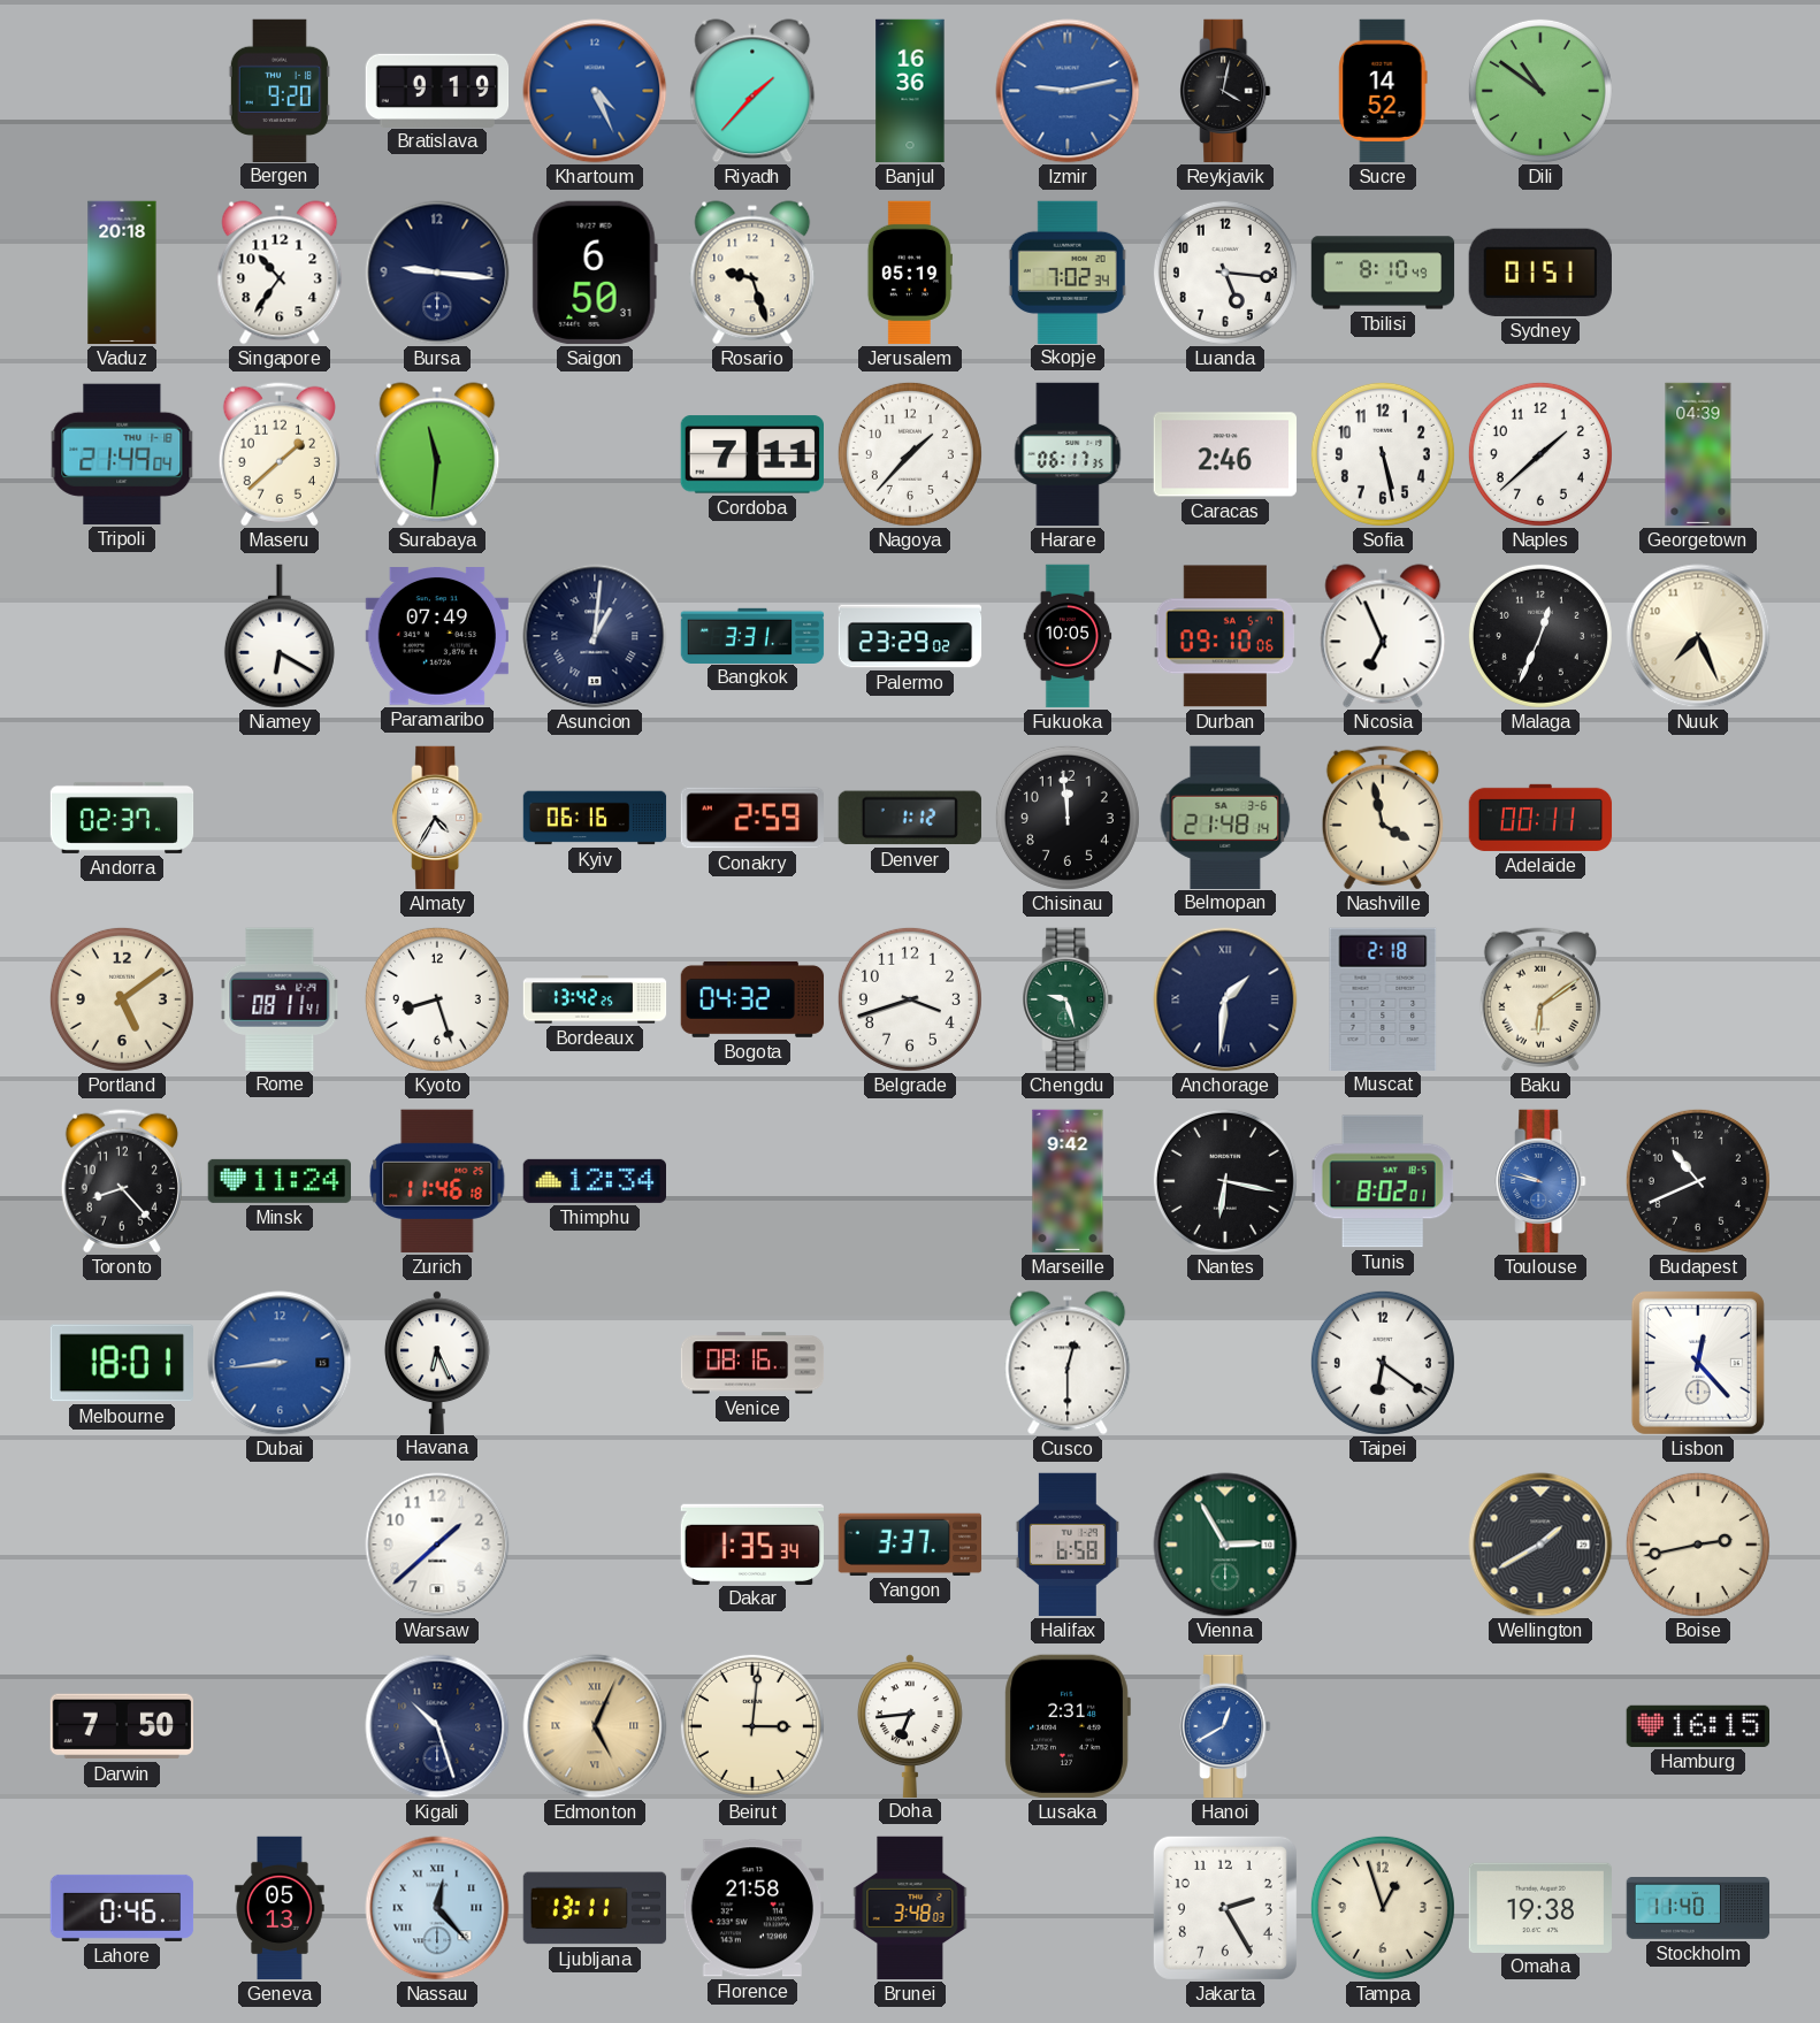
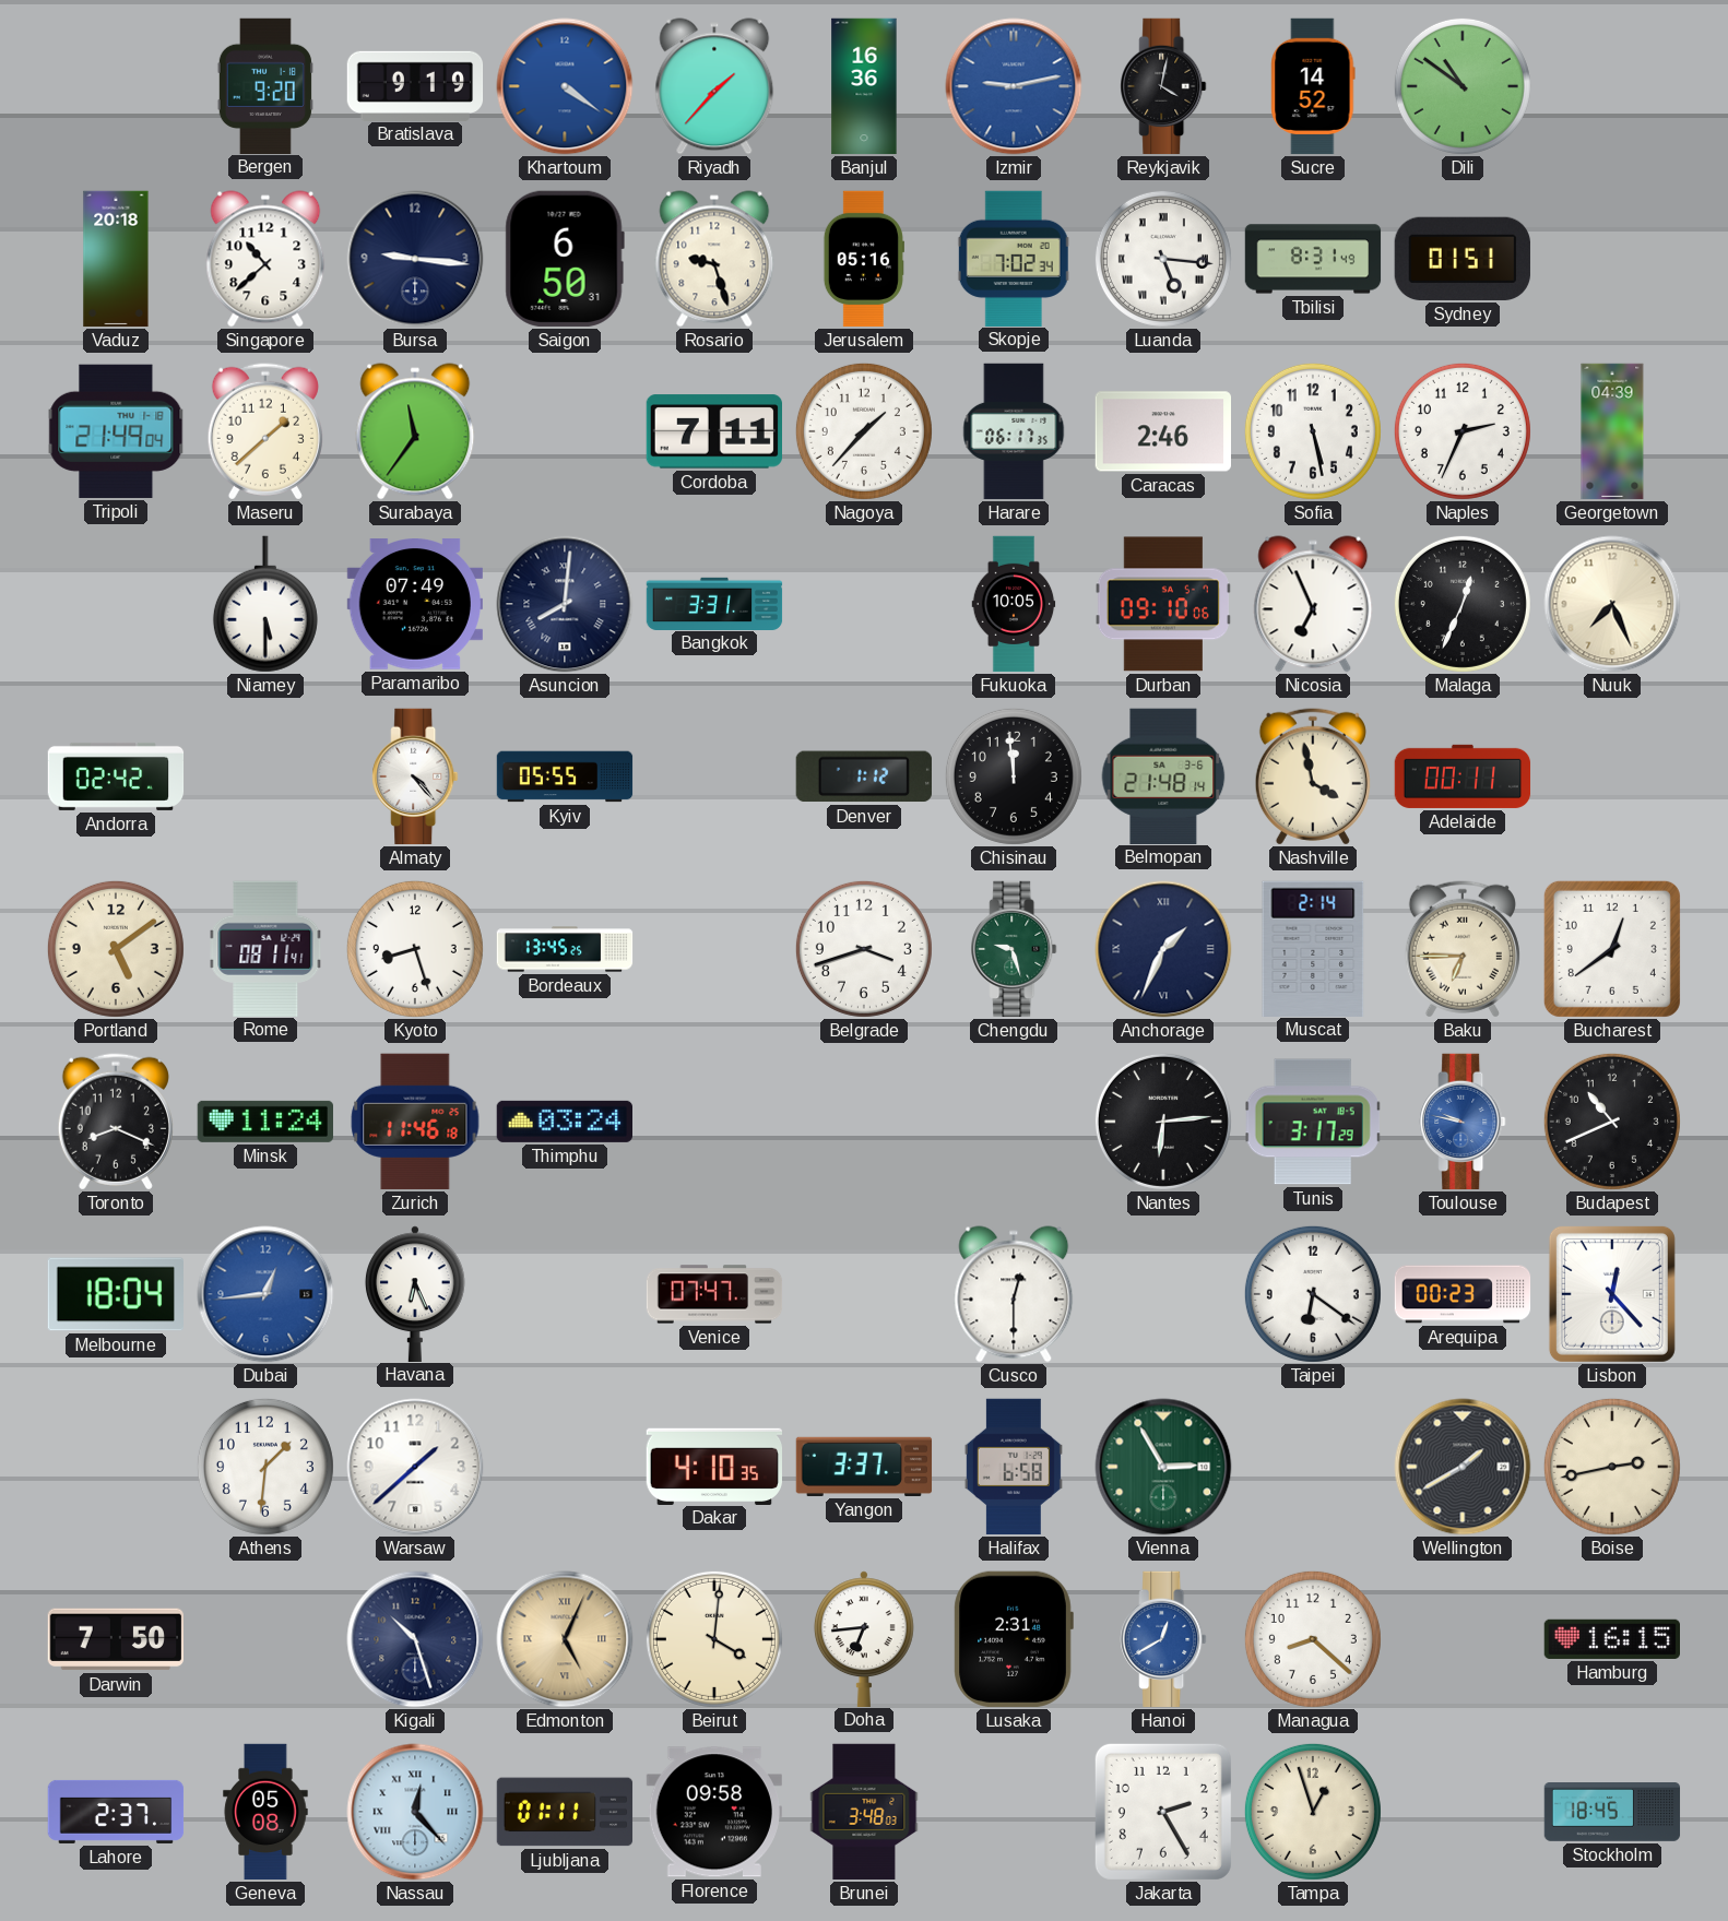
Khartoum: 4:26 -> 4:21 (565, 86)
Singapore: 10:36 -> 10:38 (265, 259)
Jerusalem: 05:19 -> 05:16 (864, 259)
Luanda numerals: Arabic -> Roman (1163, 259)
Tbilisi: 8:10 -> 8:31 (1313, 259)
Surabaya: 11:31 -> 11:36 (415, 431)
Naples: 1:38 -> 2:34 (1463, 431)
Niamey: 6:20 -> 5:30 (265, 604)
Asuncion: 1:01 -> 8:01 (565, 604)
Palermo: 23:29 -> none (910, 636)
Andorra: 02:37 -> 02:42 (116, 776)
Almaty: 4:35 -> 4:23 (415, 776)
Kyiv: 06:16 -> 05:55 (565, 776)
Conakry: 2:59 -> none (752, 818)
Bordeaux: 13:42 -> 13:45 (565, 949)
Bogota: 04:32 -> none (752, 999)
Anchorage: 1:31 -> 1:34 (1163, 949)
Muscat: 2:18 -> 2:14 (1313, 948)
Baku: 6:09 -> 6:45 (1463, 949)
Bucharest: none -> 12:39 (1612, 949)
Toronto: 8:23 -> 8:19 (116, 1122)
Thimphu: 12:34 -> 03:24 (564, 1122)
Marseille: 9:42 -> none (1068, 1181)
Nantes: 6:17 -> 6:14 (1163, 1122)
Tunis: 8:02 -> 3:17 (1313, 1122)
Melbourne: 18:01 -> 18:04 (115, 1294)
Dubai: 8:44 -> 12:44 (265, 1294)
Venice: 08:16 -> 07:47 (714, 1294)
Arequipa: none -> 00:23 (1463, 1294)
Athens: none -> 1:31 (265, 1467)
Dakar: 1:35 -> 4:10 (714, 1466)
Beirut: 3:01 -> 4:01 (714, 1639)
Managua: none -> 8:22 (1313, 1639)
Lahore: 0:46 -> 2:37 (116, 1812)
Geneva: 05:13 -> 05:08 (265, 1812)
Ljubljana: 13:11 -> 01:11 (565, 1812)
Florence: 21:58 -> 09:58 (714, 1812)
Omaha: 19:38 -> none (1539, 1907)
Stockholm: 11:40 -> 18:45 (1612, 1813)
